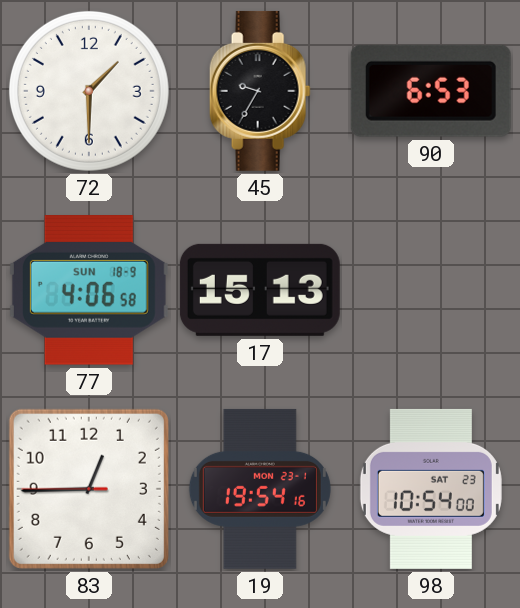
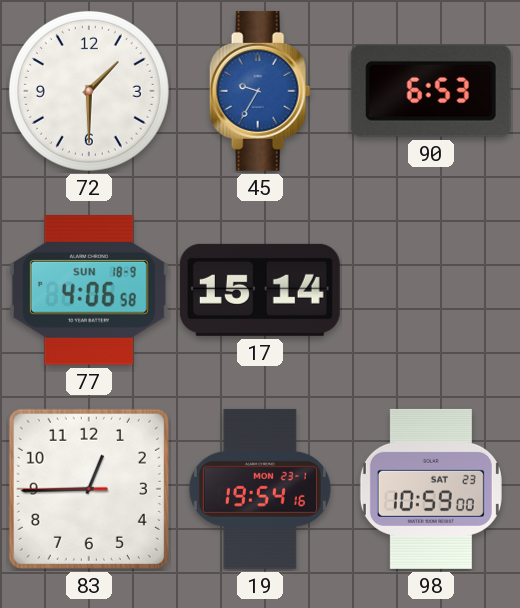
45 dial: black -> blue (260, 91)
17: 15:13 -> 15:14 (260, 290)
98: 10:54 -> 10:59 (431, 489)
